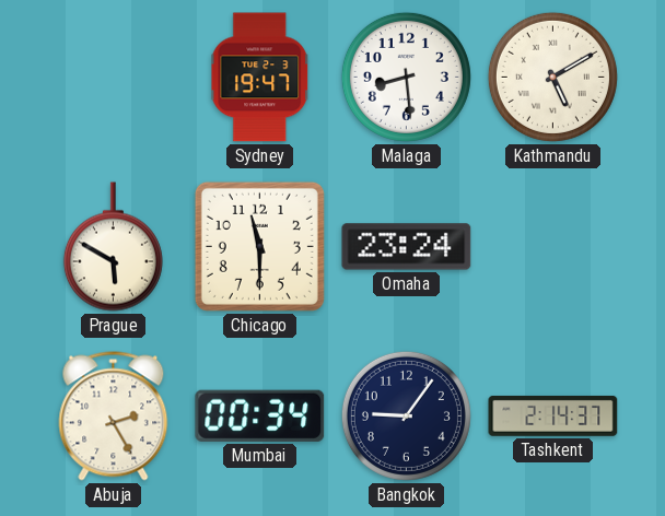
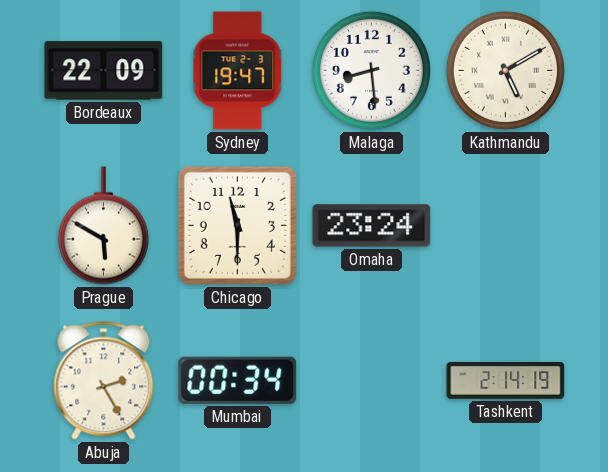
Bordeaux: none -> 22:09 (104, 71)
Bangkok: 9:06 -> none (406, 415)
Tashkent: 2:14:37 -> 2:14:19 (506, 380)
